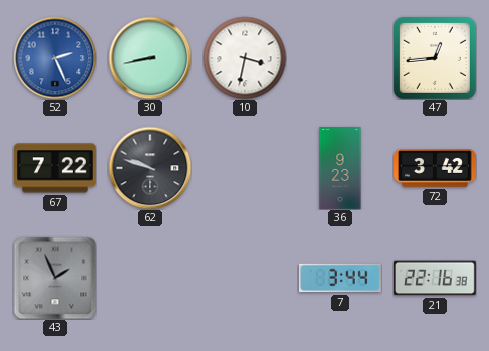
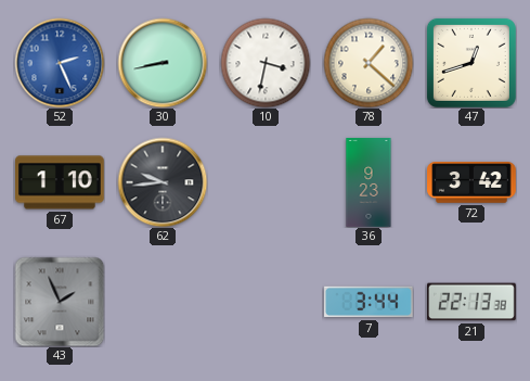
78: none -> 1:22 (369, 63)
47: 12:44 -> 12:42 (471, 63)
67: 7:22 -> 1:10 (61, 182)
62: 9:48 -> 9:44 (163, 182)
21: 22:16 -> 22:13 (473, 302)
